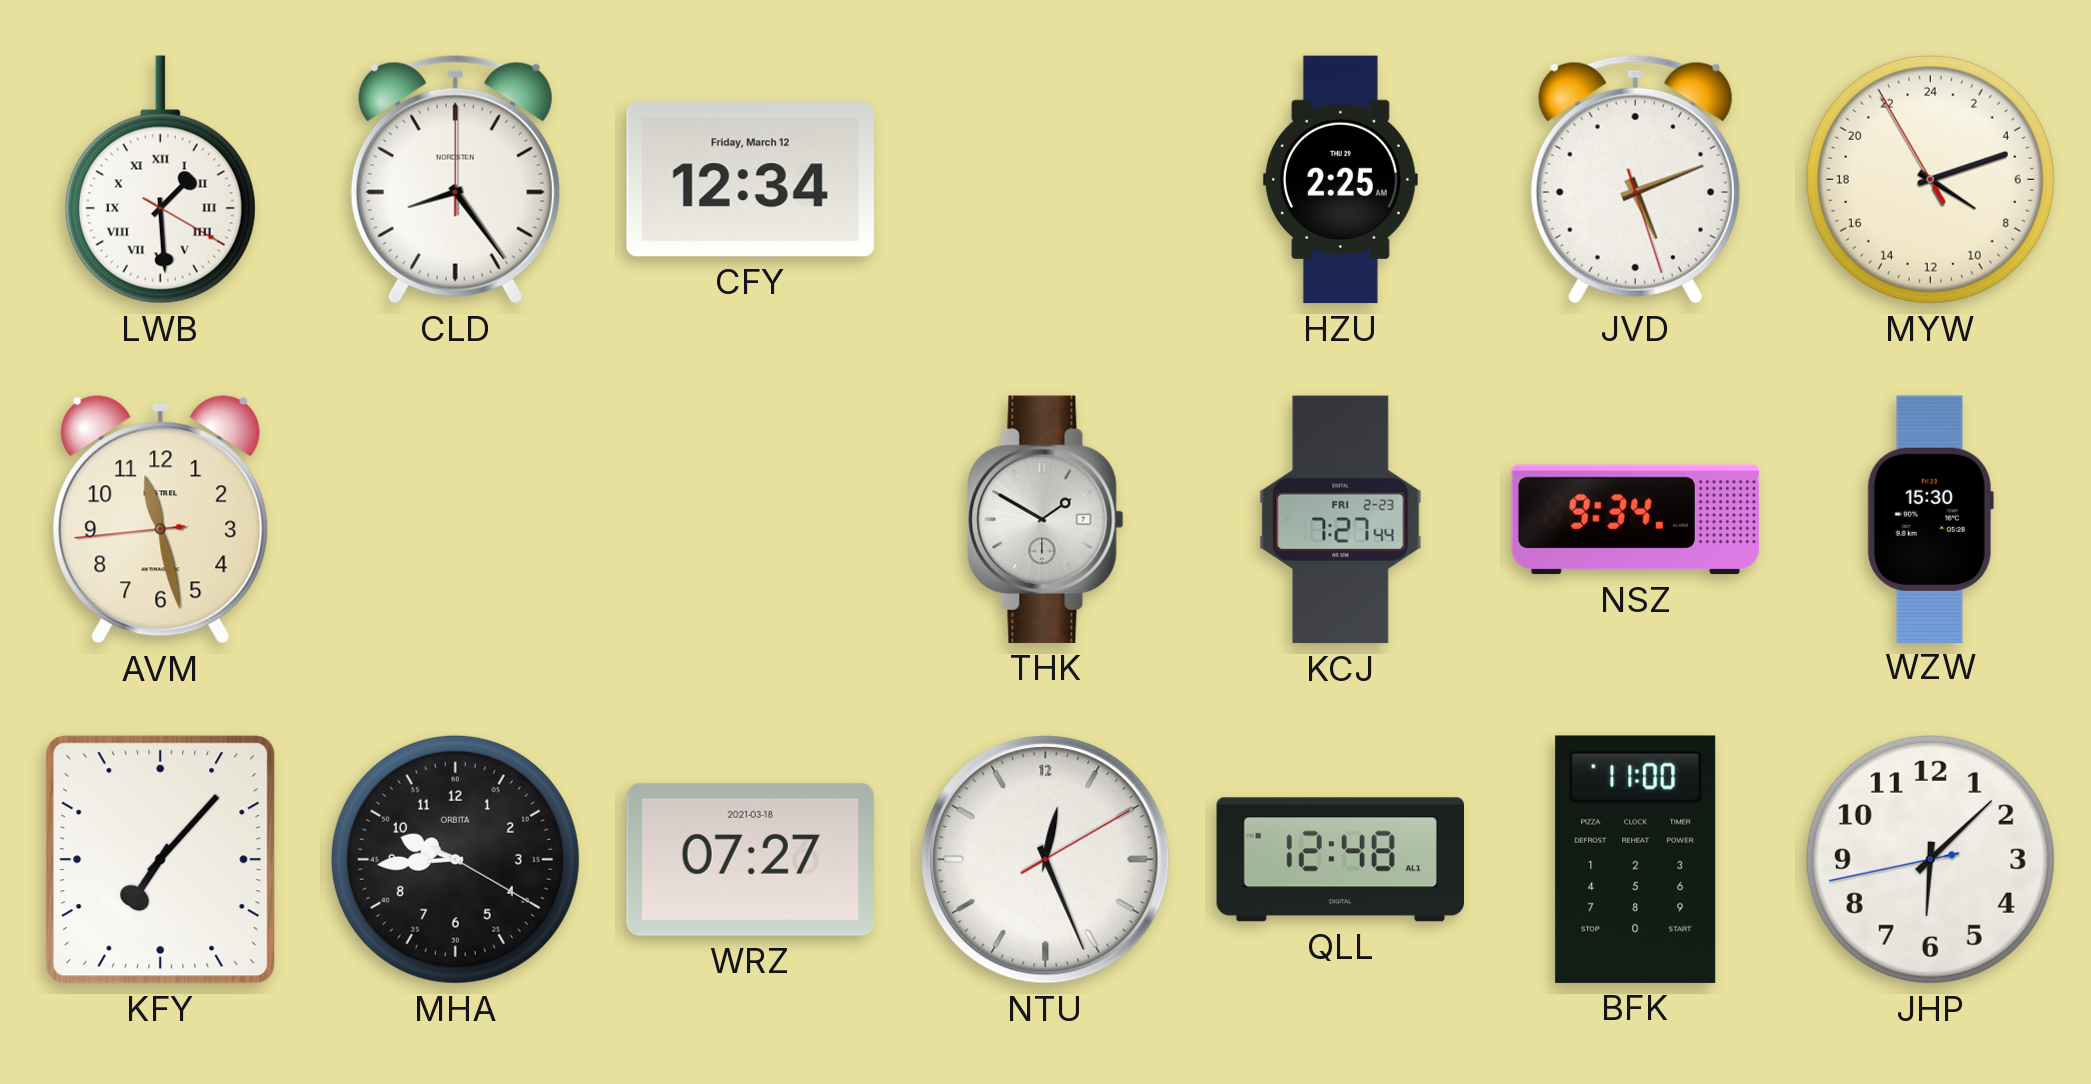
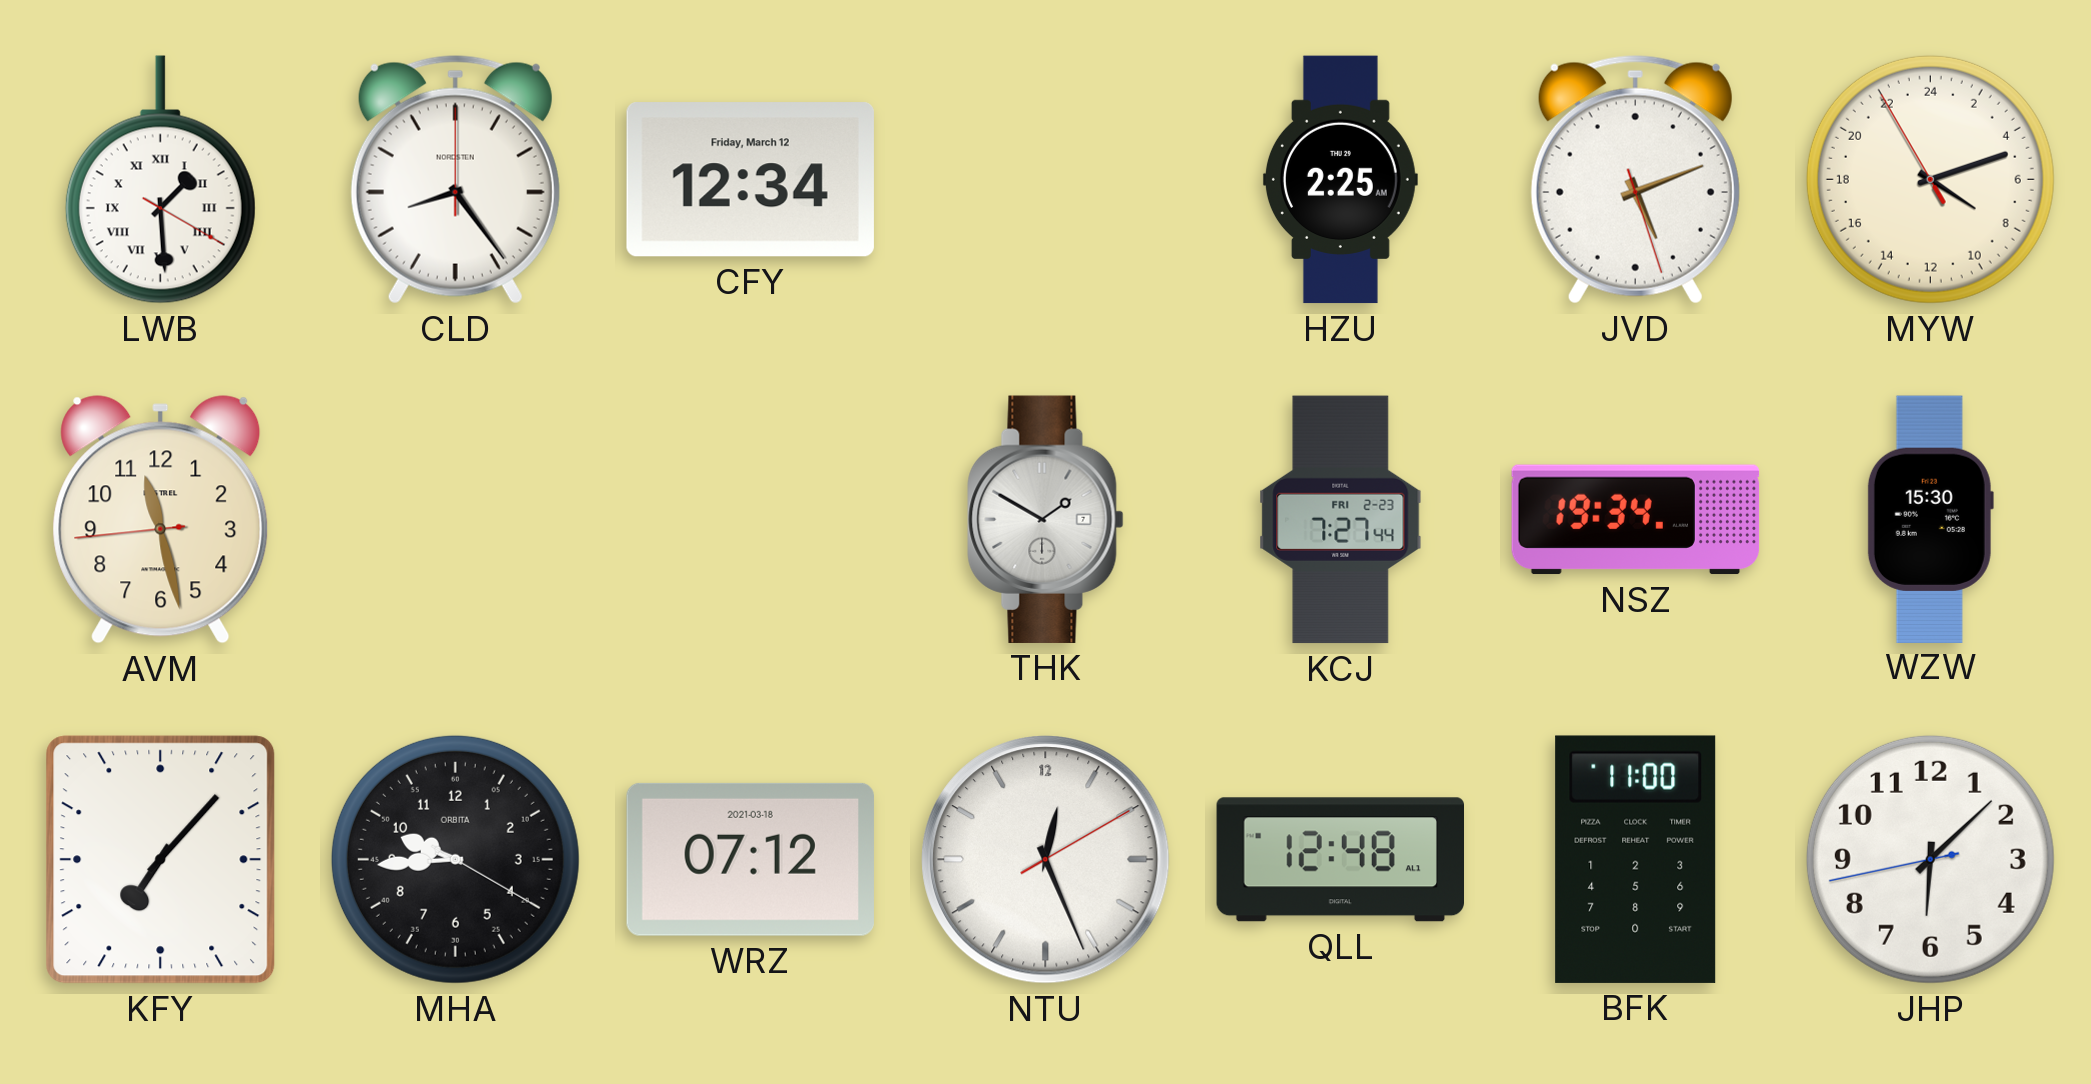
NSZ: 9:34 -> 19:34 (1636, 520)
WRZ: 07:27 -> 07:12 (750, 859)
